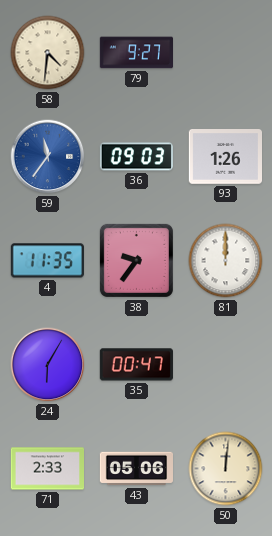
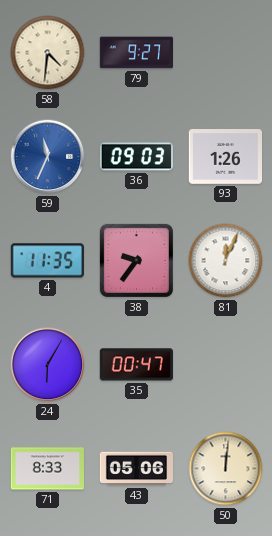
59: 11:36 -> 11:34 (48, 157)
81: 12:00 -> 12:04 (226, 261)
71: 2:33 -> 8:33 (47, 469)
